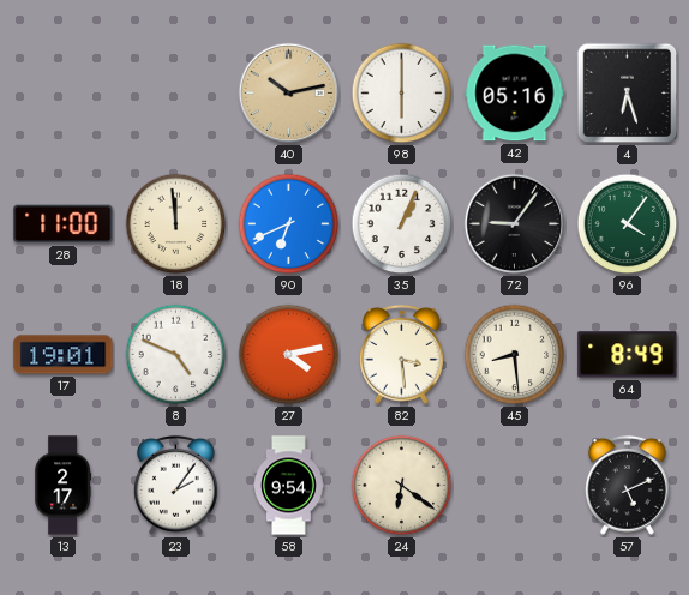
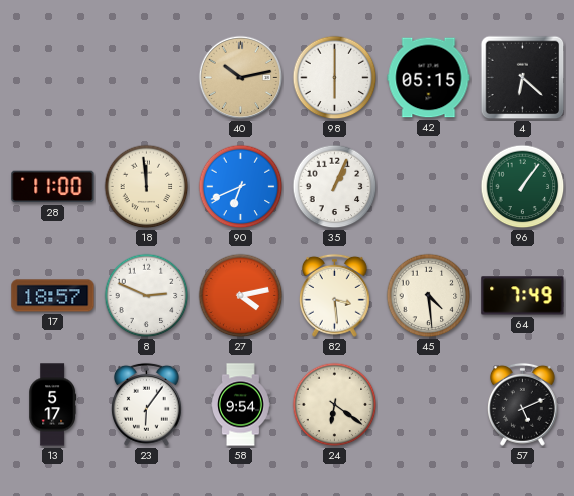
42: 05:16 -> 05:15 (429, 78)
4: 6:27 -> 6:22 (523, 78)
72: 9:06 -> none (515, 224)
96: 4:06 -> 1:06 (523, 187)
17: 19:01 -> 18:57 (53, 296)
8: 4:49 -> 2:49 (147, 296)
45: 8:29 -> 4:29 (429, 296)
64: 8:49 -> 7:49 (523, 296)
13: 2:17 -> 5:17 (52, 405)
23: 2:06 -> 6:06 (146, 404)
